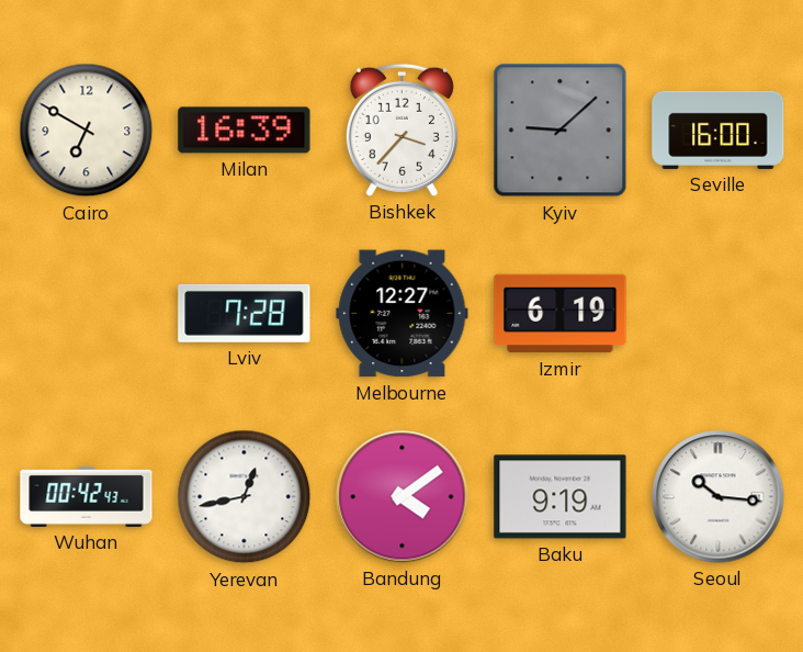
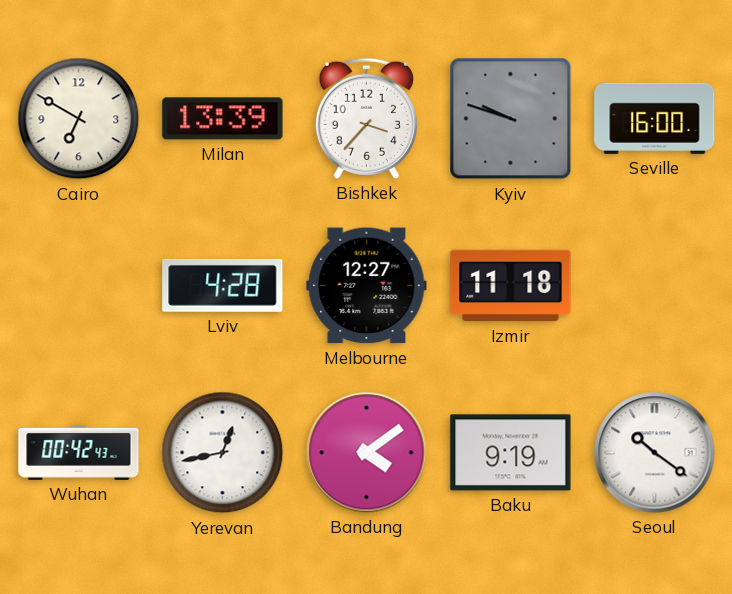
Milan: 16:39 -> 13:39 (223, 119)
Kyiv: 9:08 -> 9:48 (511, 119)
Lviv: 7:28 -> 4:28 (223, 285)
Izmir: 6:19 -> 11:18 (511, 286)
Seoul: 10:16 -> 10:21 (655, 453)
